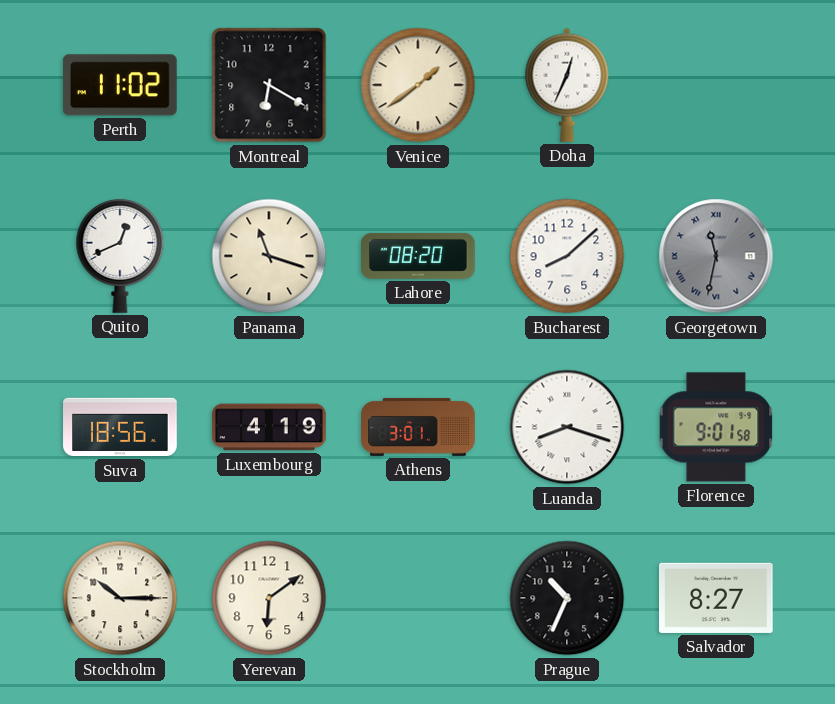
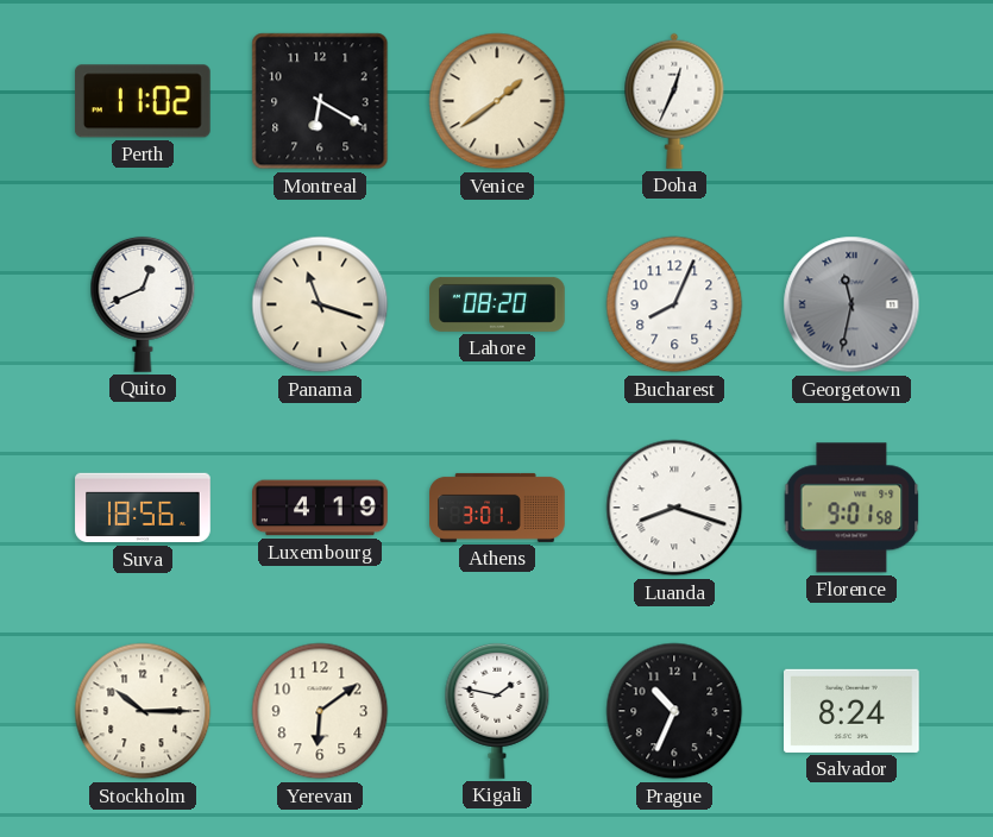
Bucharest: 8:08 -> 8:04 (674, 304)
Kigali: none -> 1:47 (497, 711)
Salvador: 8:27 -> 8:24 (853, 711)
